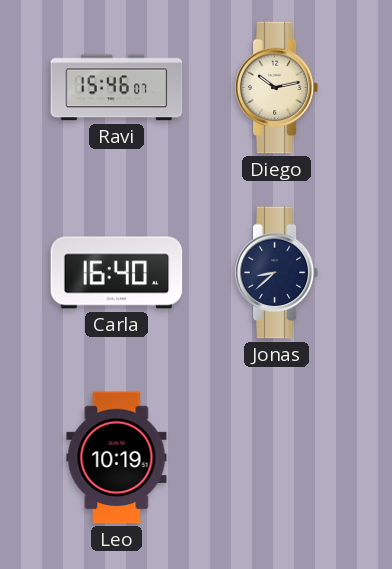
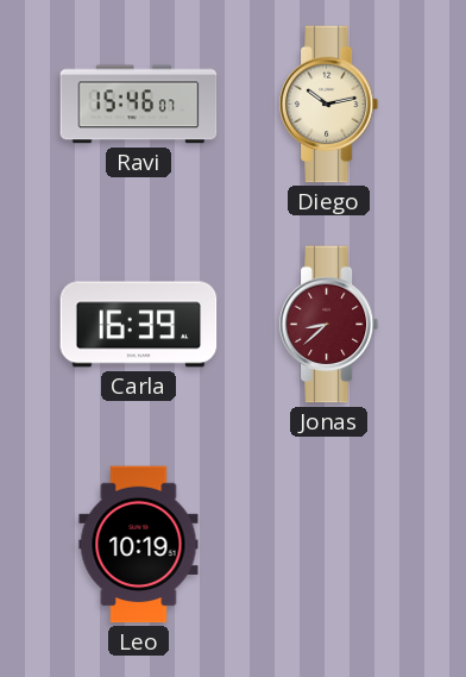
Carla: 16:40 -> 16:39 (139, 325)
Jonas dial: navy -> burgundy (329, 325)
